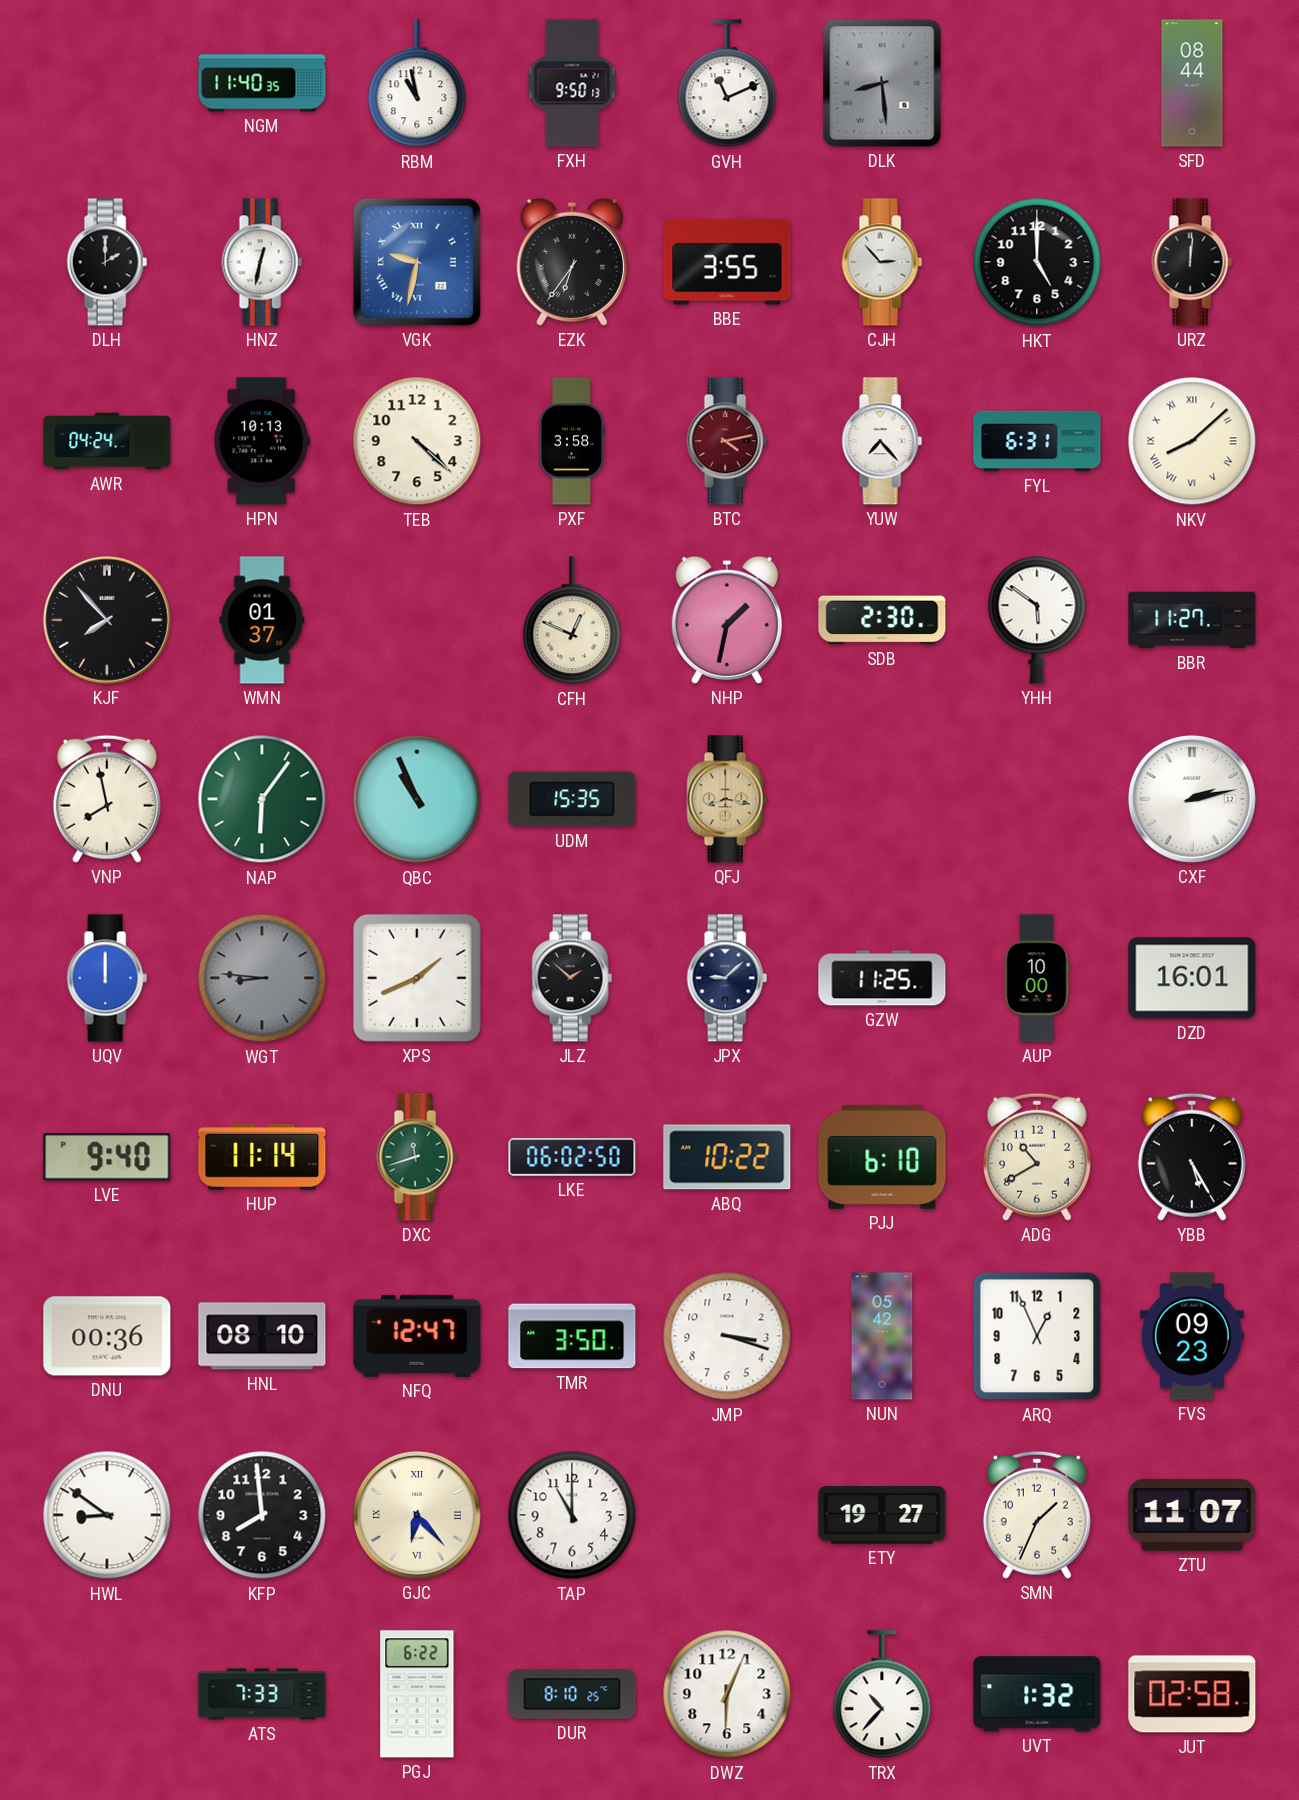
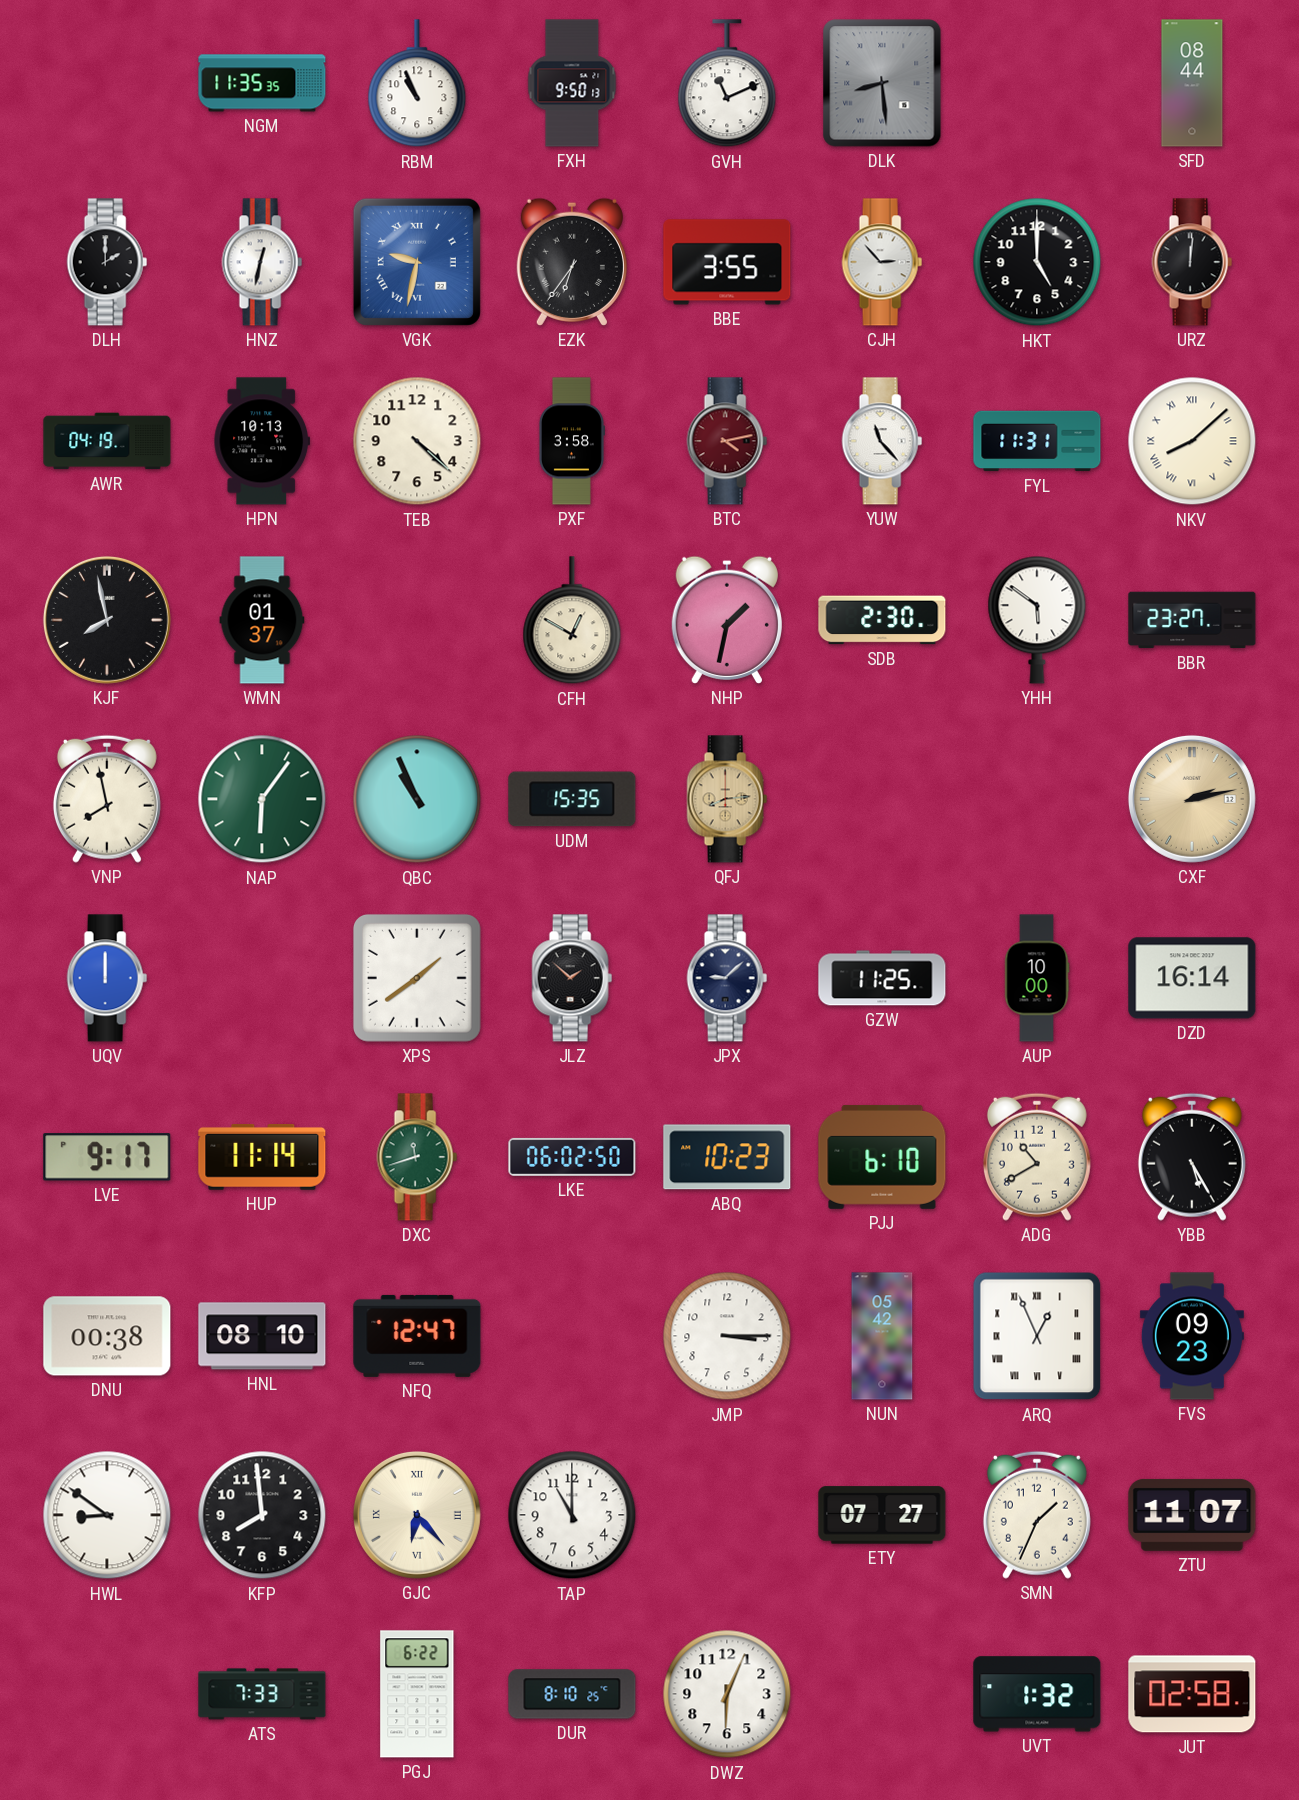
NGM: 11:40 -> 11:35 (262, 83)
RBM: 10:58 -> 10:56 (417, 84)
AWR: 04:24 -> 04:19 (107, 441)
YUW: 7:23 -> 11:23 (882, 441)
FYL: 6:31 -> 11:31 (1037, 441)
KJF: 7:53 -> 7:58 (107, 620)
CFH: 12:49 -> 12:50 (572, 621)
BBR: 11:27 -> 23:27 (1192, 620)
QFJ: 8:17 -> 8:14 (727, 799)
CXF dial: white -> champagne (1192, 799)
WGT: 8:46 -> none (262, 978)
XPS: 1:41 -> 1:39 (417, 978)
DZD: 16:01 -> 16:14 (1192, 978)
LVE: 9:40 -> 9:17 (107, 1157)
ABQ: 10:22 -> 10:23 (727, 1157)
DNU: 00:36 -> 00:38 (107, 1336)
TMR: 3:50 -> none (572, 1336)
JMP: 3:18 -> 3:15 (727, 1336)
ARQ numerals: Arabic -> Roman (1037, 1336)
ETY: 19:27 -> 07:27 (882, 1515)
TRX: 10:37 -> none (882, 1695)
